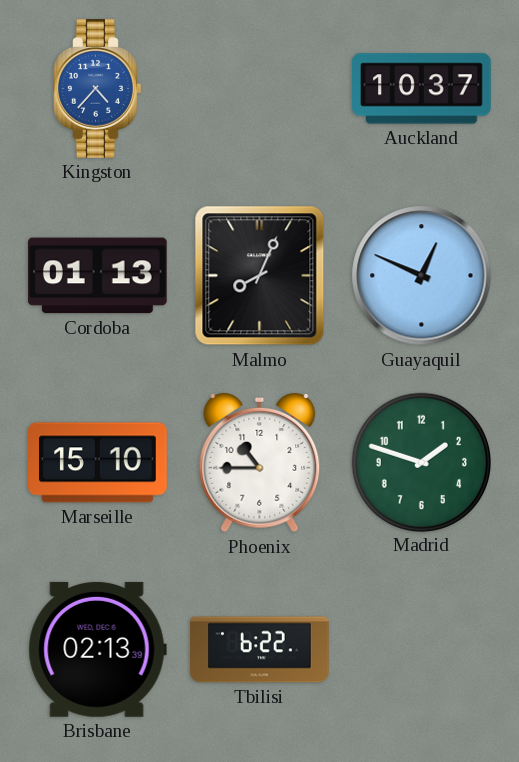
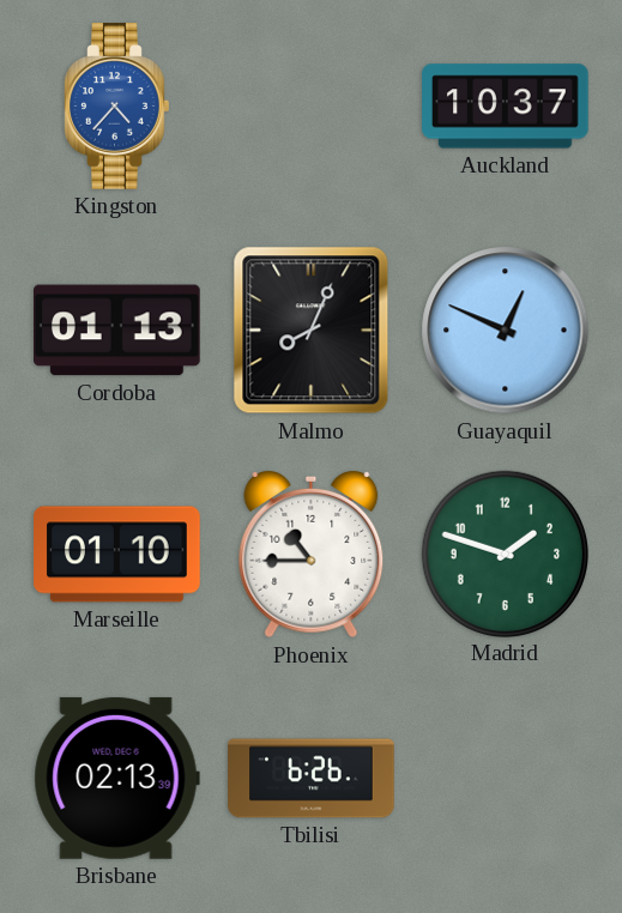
Marseille: 15:10 -> 01:10 (117, 555)
Tbilisi: 6:22 -> 6:26 (312, 779)
